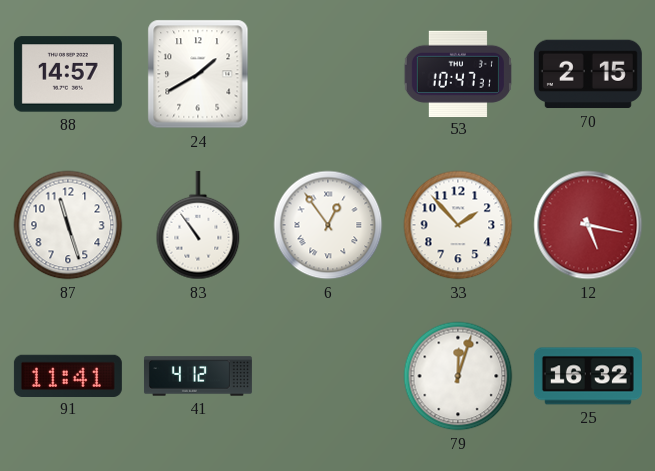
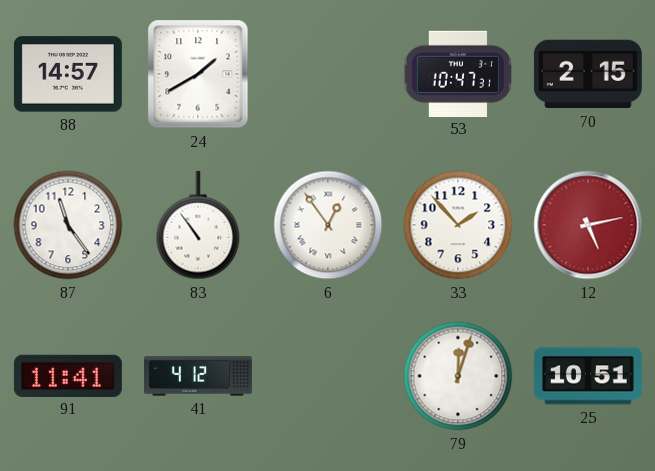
87: 11:27 -> 11:24 (68, 225)
12: 5:17 -> 5:13 (588, 225)
25: 16:32 -> 10:51 (588, 376)
